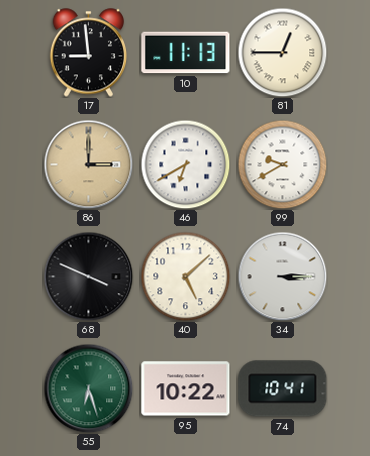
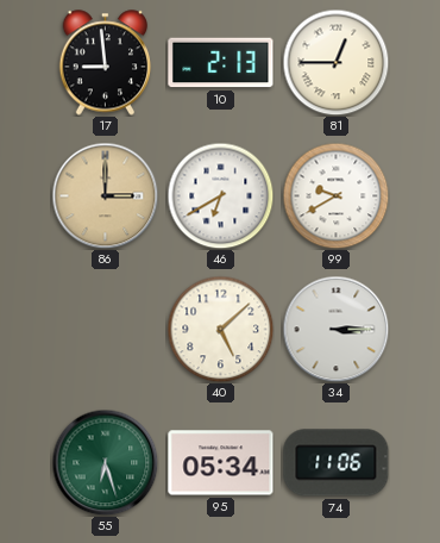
10: 11:13 -> 2:13 (221, 63)
68: 3:49 -> none (88, 276)
95: 10:22 -> 05:34 (221, 463)
74: 10:41 -> 11:06 (337, 463)
